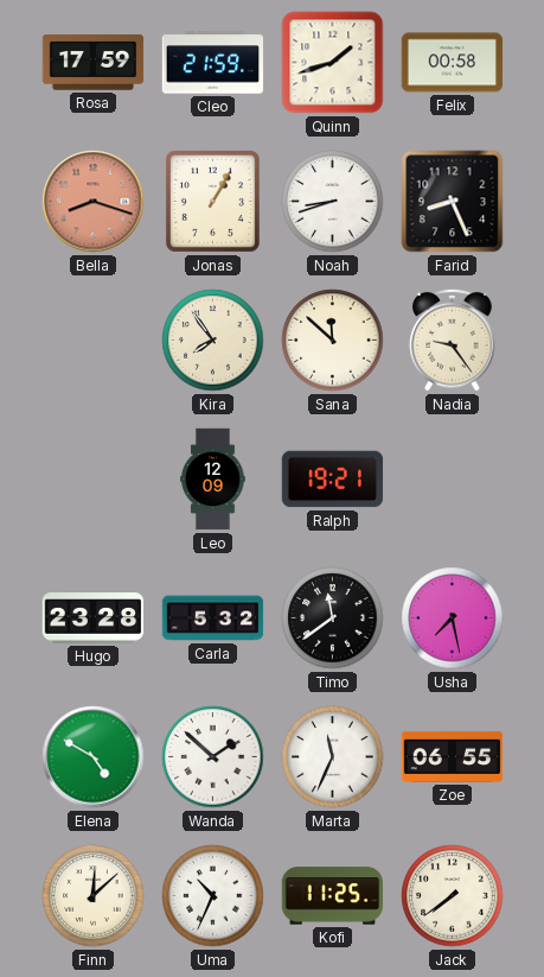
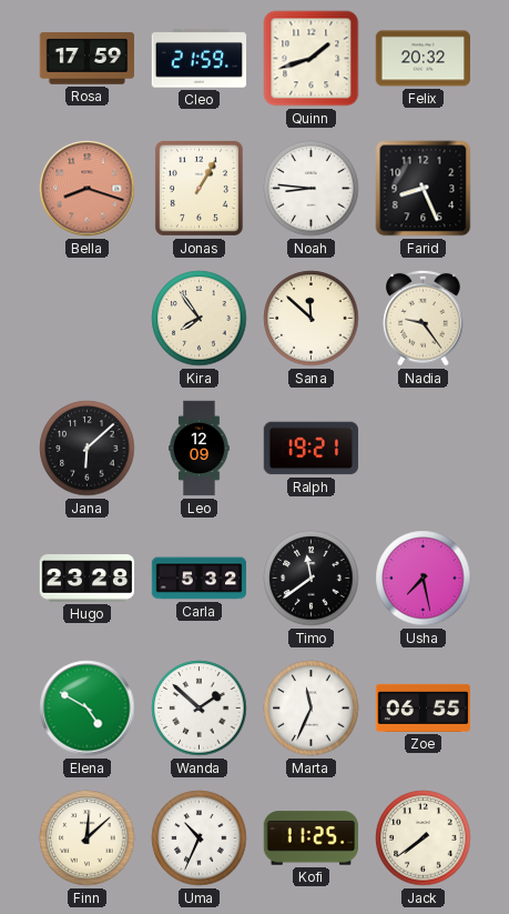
Felix: 00:58 -> 20:32 (424, 59)
Noah: 8:42 -> 8:46 (312, 189)
Jana: none -> 6:08 (88, 449)
